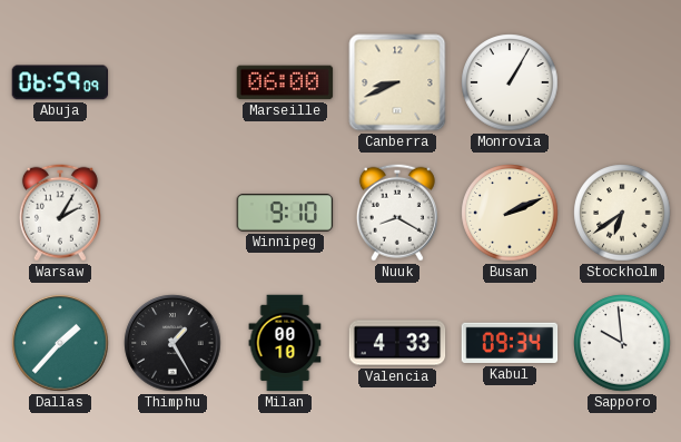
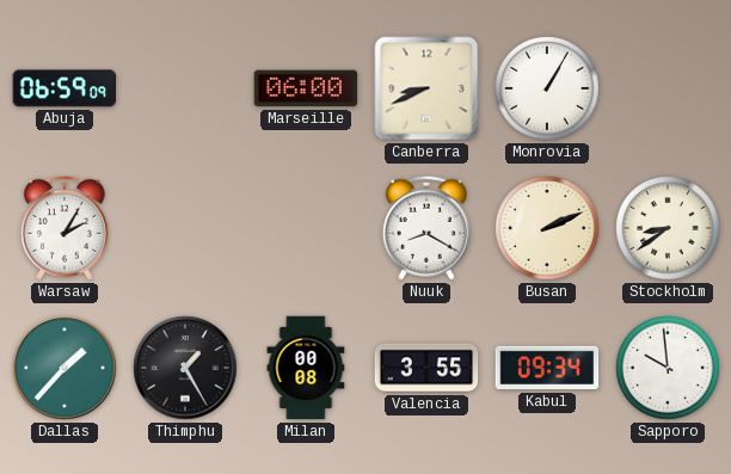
Winnipeg: 9:10 -> none (285, 213)
Stockholm: 6:39 -> 8:39 (668, 228)
Milan: 00:10 -> 00:08 (306, 368)
Valencia: 4:33 -> 3:55 (426, 368)
